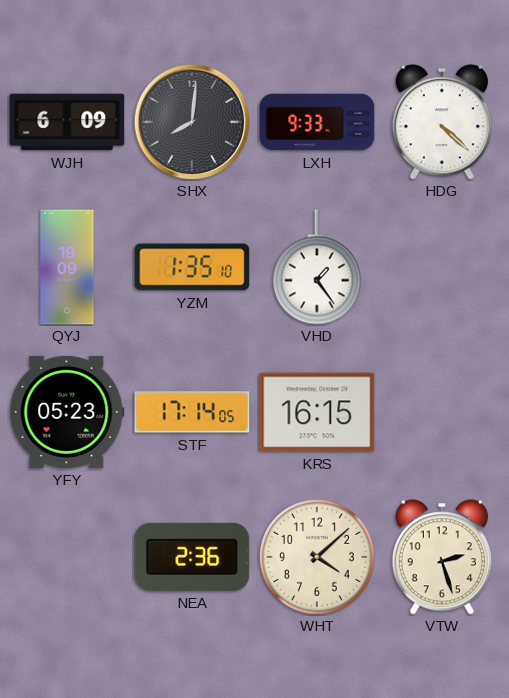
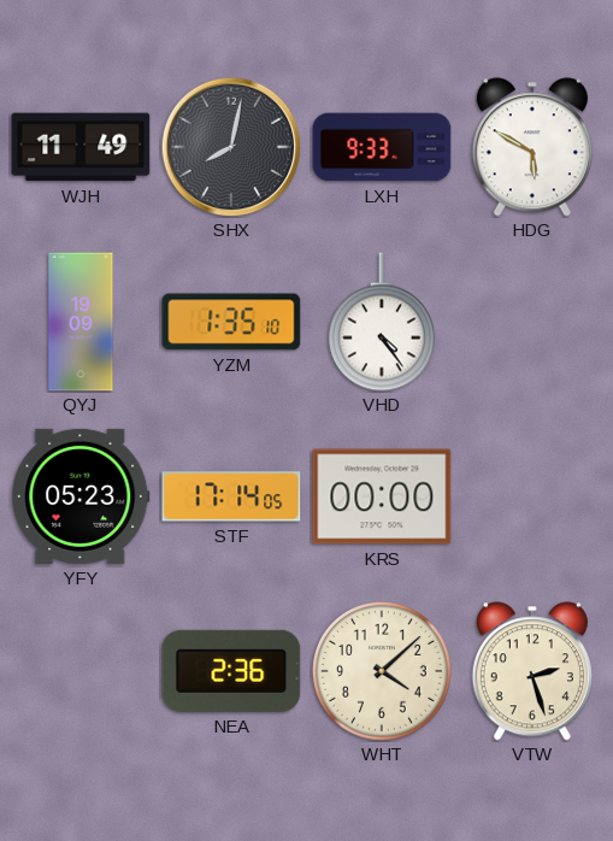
WJH: 6:09 -> 11:49 (81, 147)
SHX: 8:01 -> 8:02 (231, 147)
HDG: 4:22 -> 5:50 (532, 147)
VHD: 1:24 -> 4:24 (382, 322)
KRS: 16:15 -> 00:00 (382, 496)
